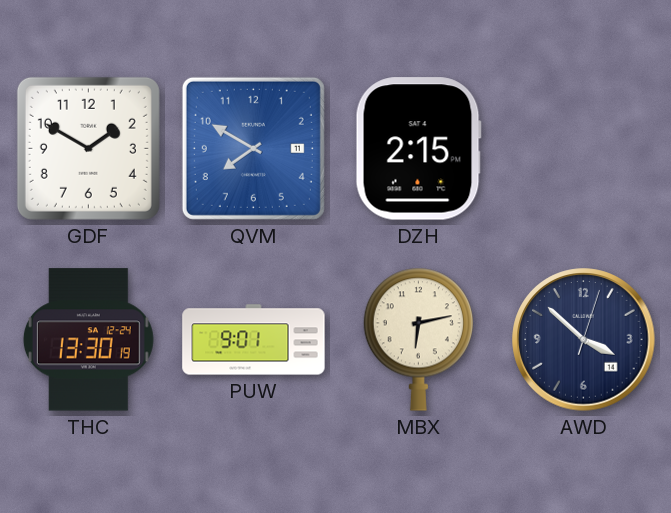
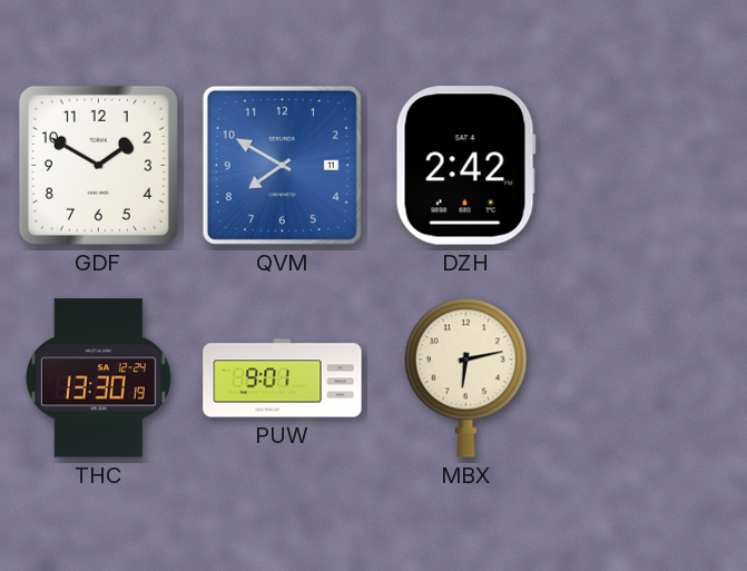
DZH: 2:15 -> 2:42 (465, 166)
AWD: 3:52 -> none (584, 340)
